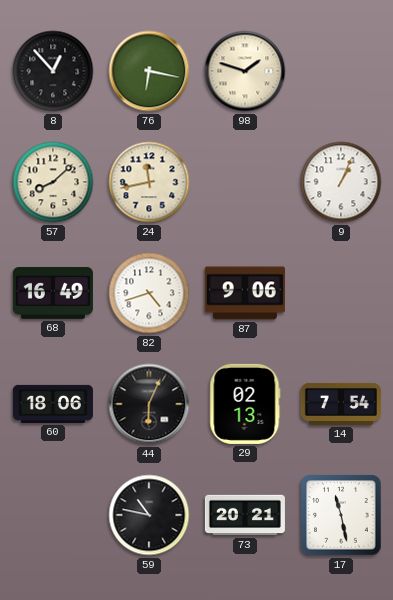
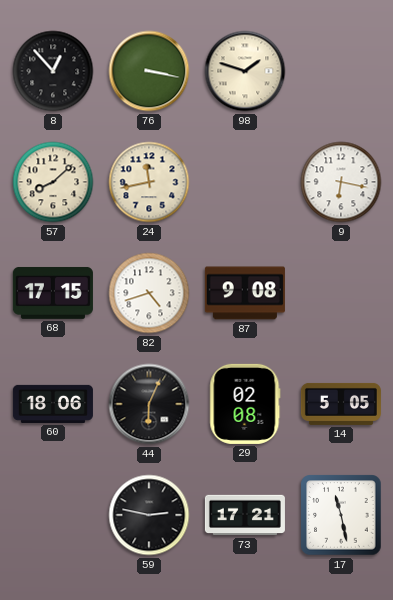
76: 6:17 -> 3:17 (149, 71)
9: 1:04 -> 6:17 (341, 182)
68: 16:49 -> 17:15 (53, 293)
87: 9:06 -> 9:08 (245, 293)
29: 02:13 -> 02:08 (245, 404)
14: 7:54 -> 5:05 (341, 404)
59: 10:47 -> 2:47 (149, 515)
73: 20:21 -> 17:21 (245, 515)
